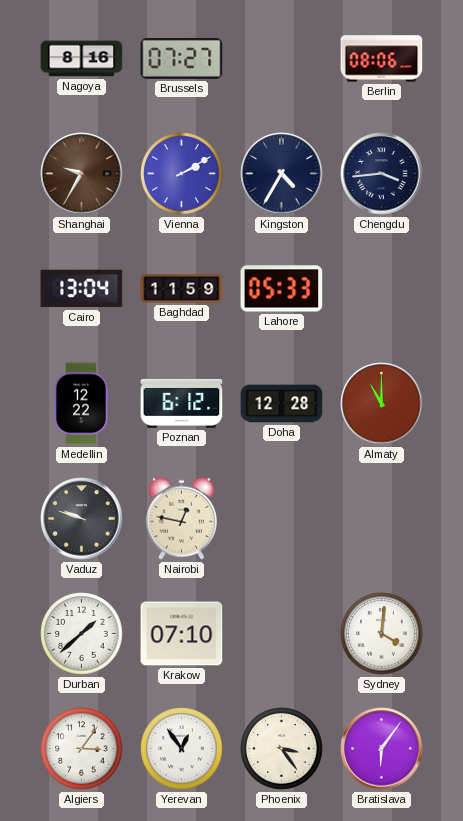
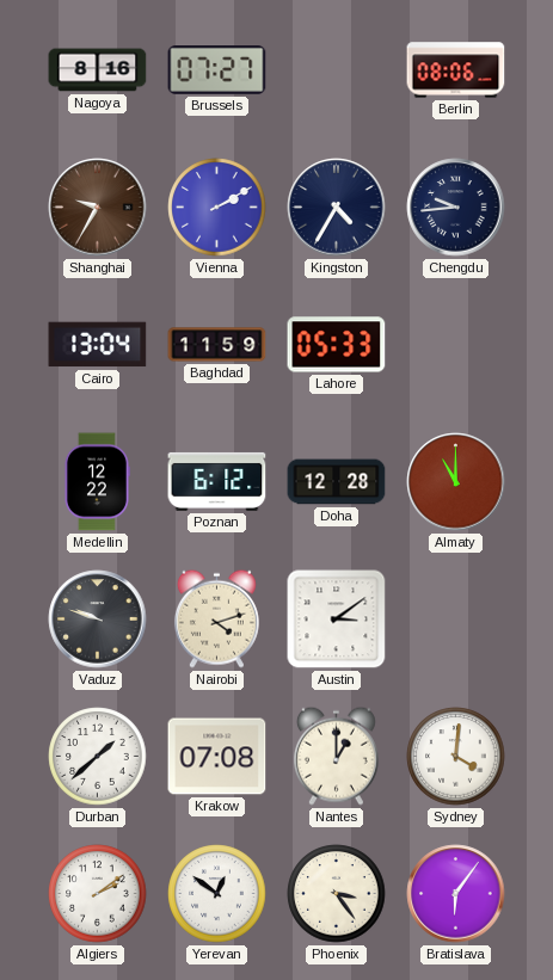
Chengdu: 3:44 -> 9:44 (456, 208)
Nairobi: 12:47 -> 4:12 (216, 618)
Austin: none -> 3:09 (337, 620)
Krakow: 07:10 -> 07:08 (217, 757)
Nantes: none -> 1:00 (336, 756)
Algiers: 3:06 -> 2:09 (98, 894)
Yerevan: 12:54 -> 12:51 (217, 894)
